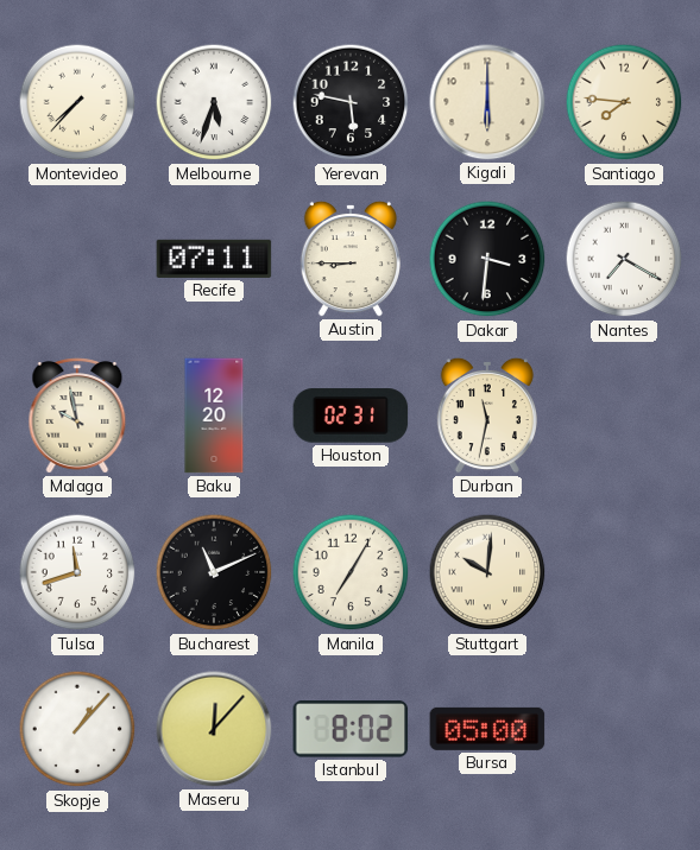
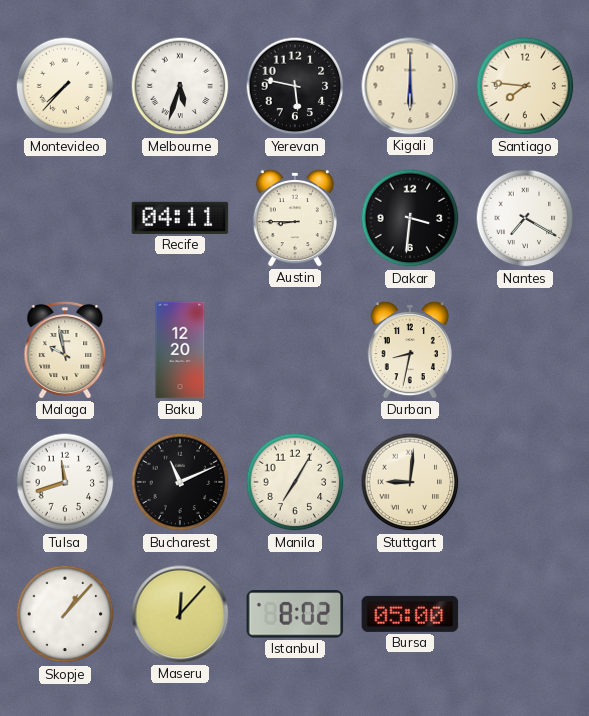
Recife: 07:11 -> 04:11 (180, 218)
Houston: 02:31 -> none (351, 416)
Durban: 11:32 -> 8:32 (410, 350)
Stuttgart: 10:01 -> 9:01 (410, 482)
